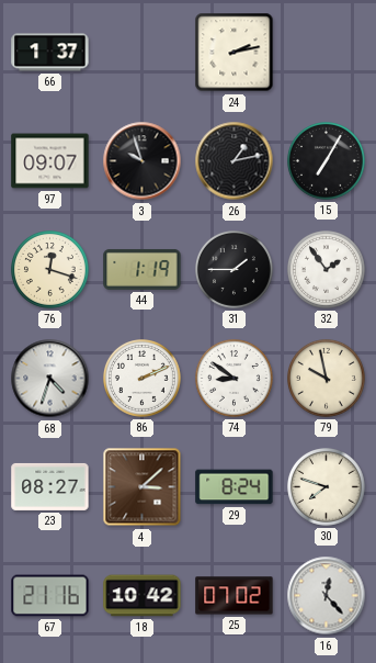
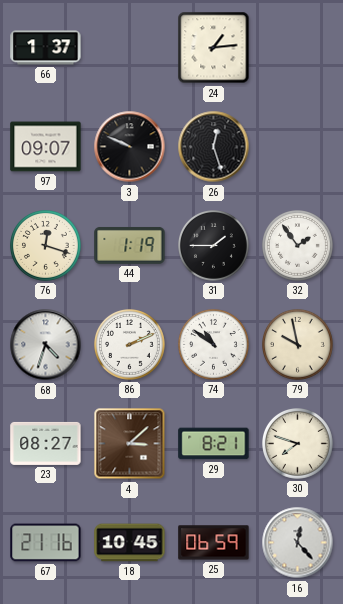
24: 2:13 -> 1:14 (214, 48)
3: 9:57 -> 9:49 (130, 147)
26: 1:13 -> 12:27 (214, 147)
15: 7:05 -> none (327, 161)
74: 8:51 -> 10:51 (214, 345)
29: 8:24 -> 8:21 (214, 444)
18: 10:42 -> 10:45 (130, 543)
25: 07:02 -> 06:59 (214, 543)
